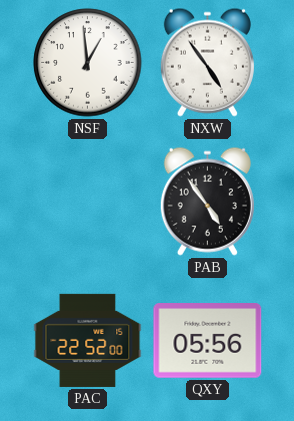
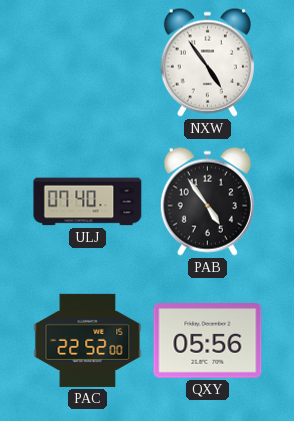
NSF: 12:59 -> none (88, 63)
ULJ: none -> 07:40 (88, 202)
